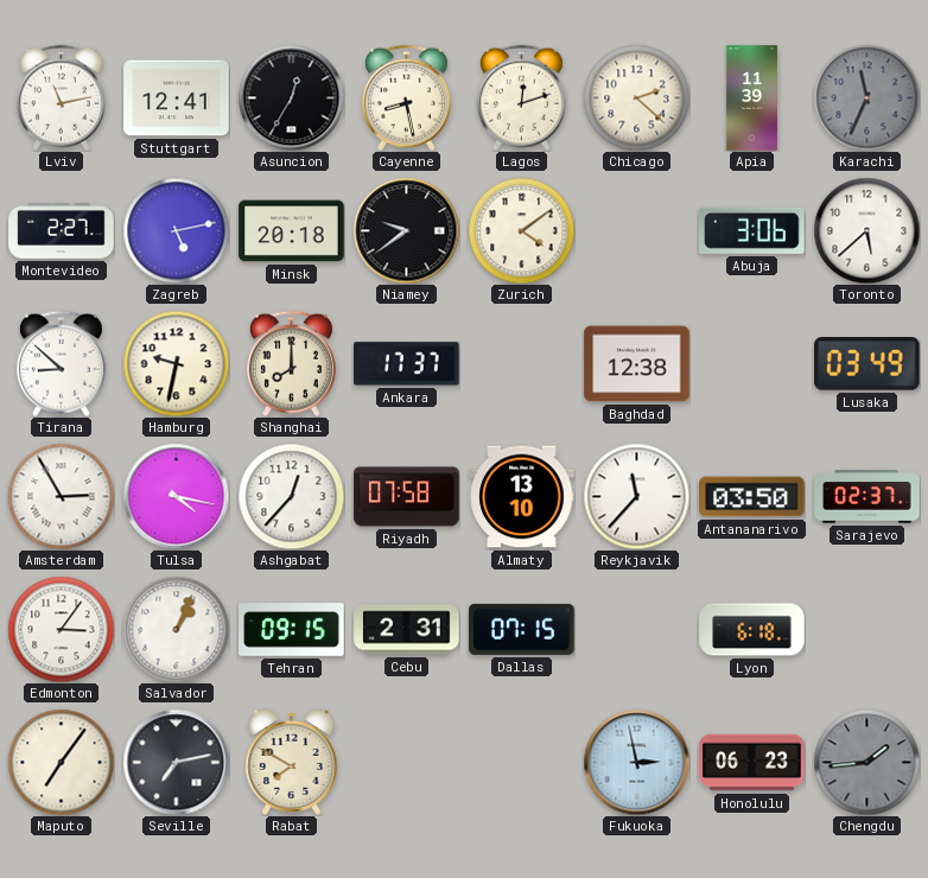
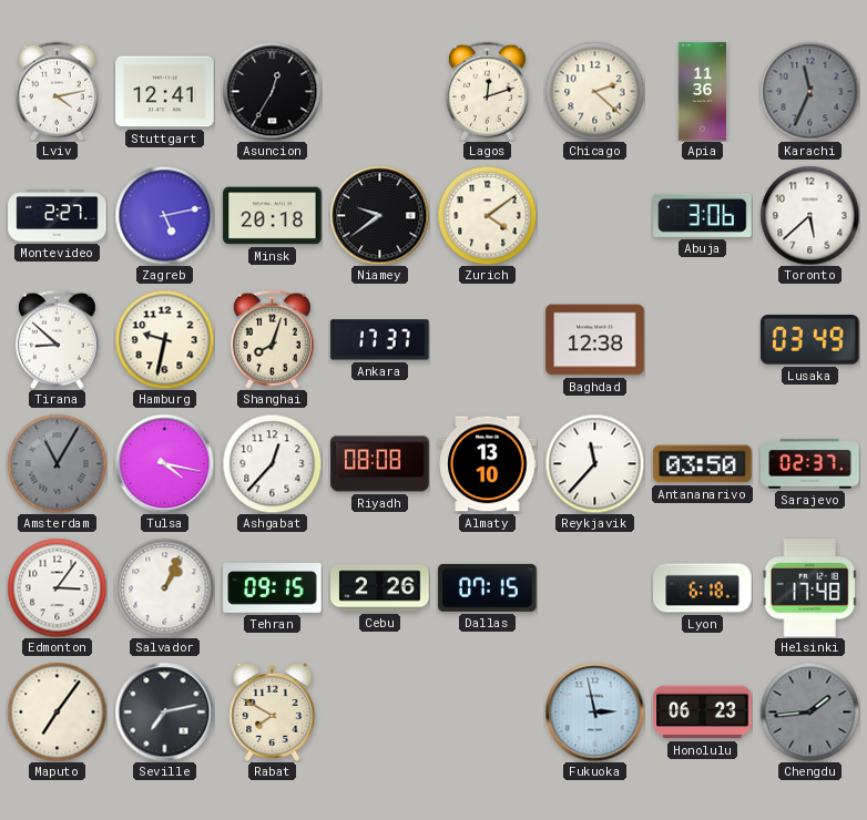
Lviv: 11:13 -> 4:13 (57, 91)
Cayenne: 8:28 -> none (406, 97)
Apia: 11:39 -> 11:36 (702, 92)
Shanghai: 8:00 -> 8:03 (272, 339)
Amsterdam: 2:55 -> 11:05 (57, 463)
Amsterdam dial: white -> grey (57, 463)
Riyadh: 07:58 -> 08:08 (380, 464)
Cebu: 2:31 -> 2:26 (380, 588)
Helsinki: none -> 17:48 (809, 588)
